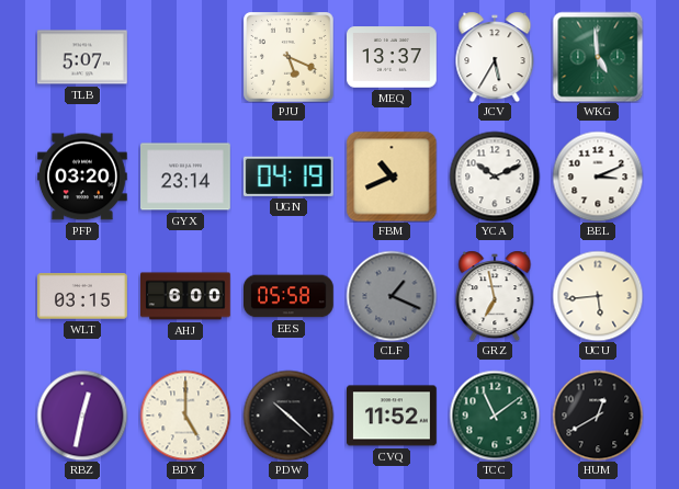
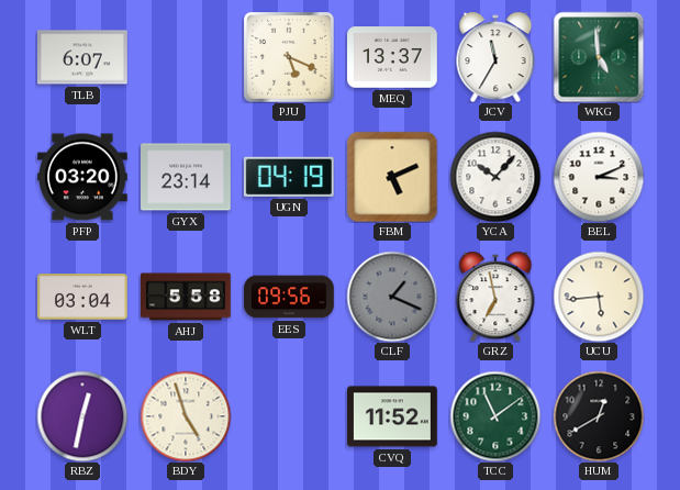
TLB: 5:07 -> 6:07 (83, 57)
JCV: 5:35 -> 11:35 (495, 57)
FBM: 10:41 -> 5:11 (392, 177)
YCA: 10:11 -> 10:07 (495, 177)
WLT: 03:15 -> 03:04 (83, 297)
AHJ: 6:00 -> 5:58 (187, 297)
EES: 05:58 -> 09:56 (290, 297)
BDY: 5:00 -> 4:57 (186, 416)
PDW: 10:22 -> none (288, 416)
